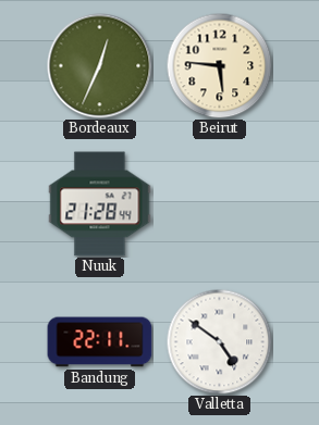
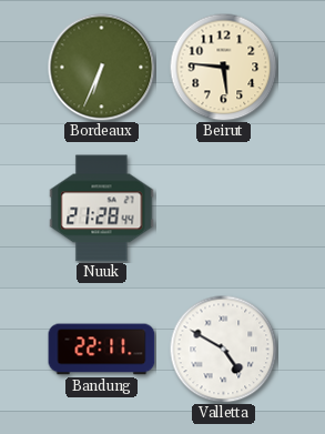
Bordeaux: 12:34 -> 6:34 (102, 68)
Valletta: 4:51 -> 4:50 (223, 349)
